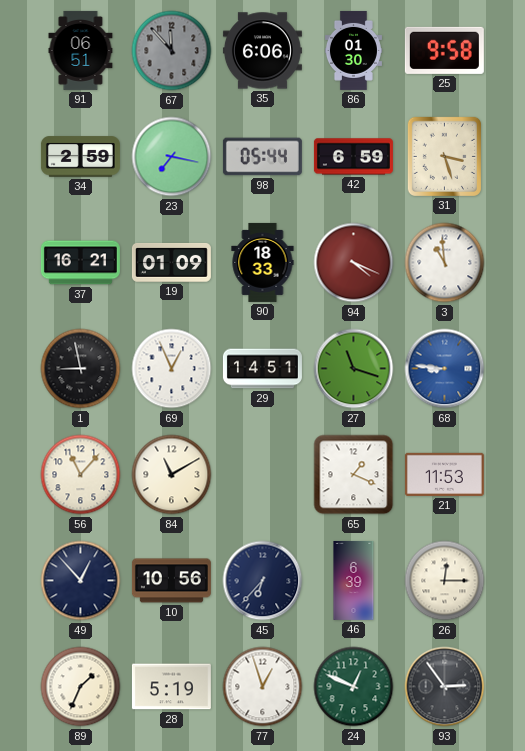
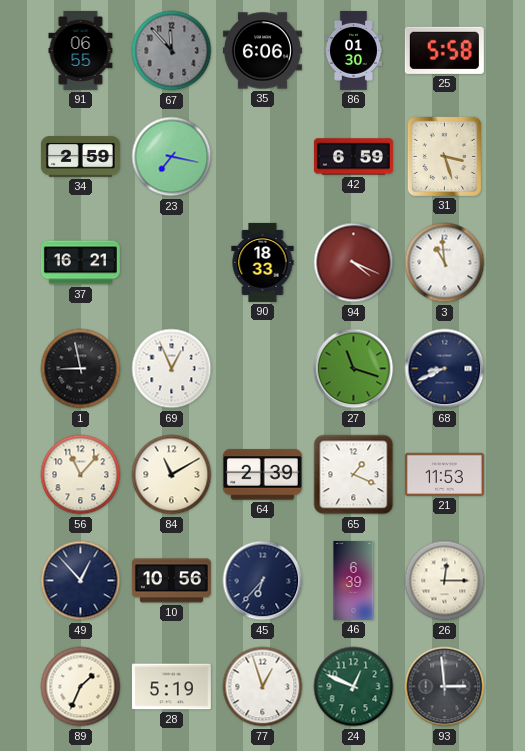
91: 06:51 -> 06:55 (81, 50)
25: 9:58 -> 5:58 (444, 50)
98: 05:44 -> none (262, 157)
19: 01:09 -> none (171, 263)
29: 14:51 -> none (262, 369)
68: 8:46 -> 8:41 (445, 369)
68 dial: blue -> navy (445, 369)
64: none -> 2:39 (262, 475)
93: 2:54 -> 2:59 (445, 687)
